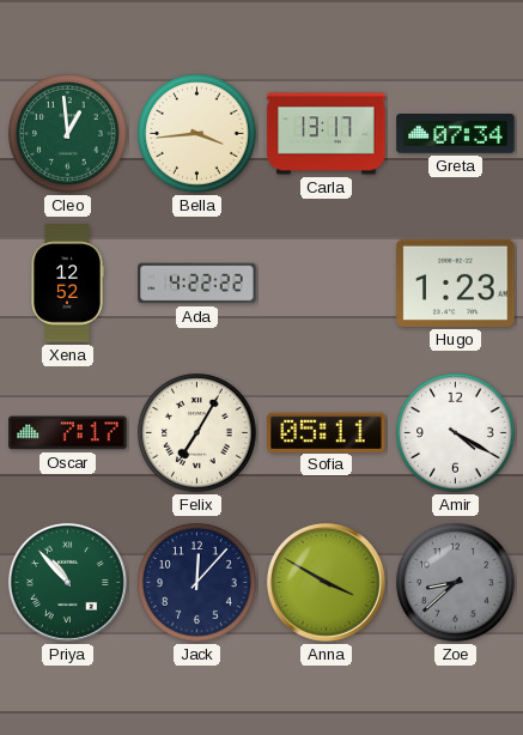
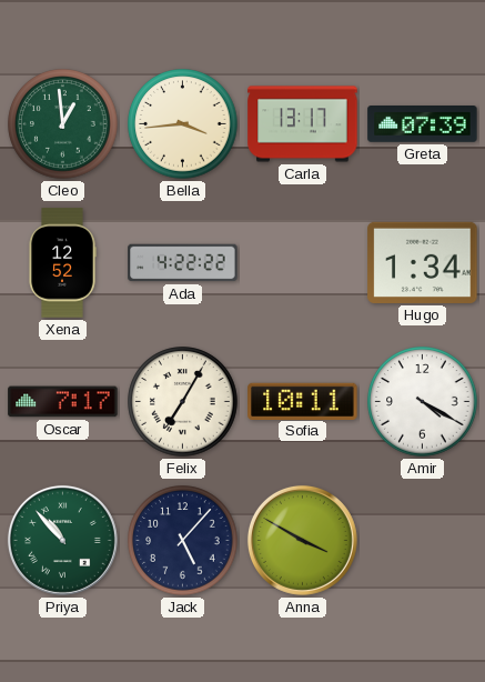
Greta: 07:34 -> 07:39 (423, 124)
Hugo: 1:23 -> 1:34 (423, 262)
Sofia: 05:11 -> 10:11 (303, 401)
Jack: 12:07 -> 5:07 (183, 541)
Zoe: 8:38 -> none (456, 583)
